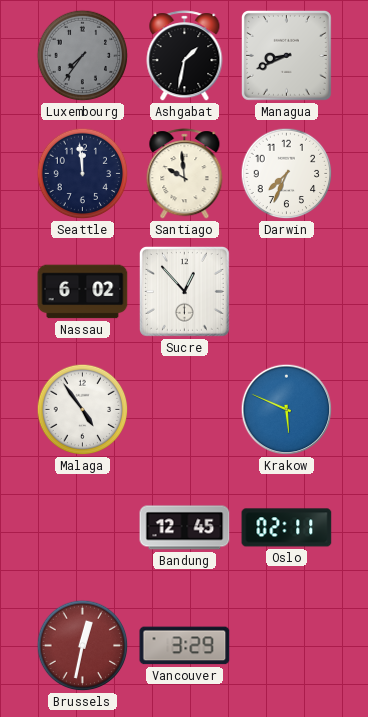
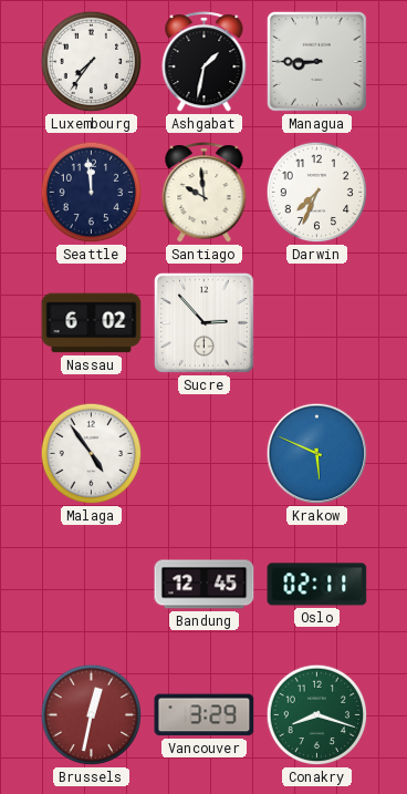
Luxembourg dial: grey -> white (92, 62)
Managua: 8:41 -> 8:45 (316, 61)
Sucre: 12:53 -> 2:53 (203, 322)
Conakry: none -> 8:18 (317, 715)
